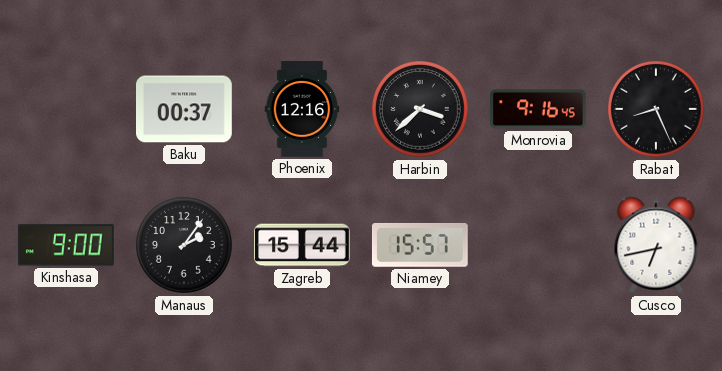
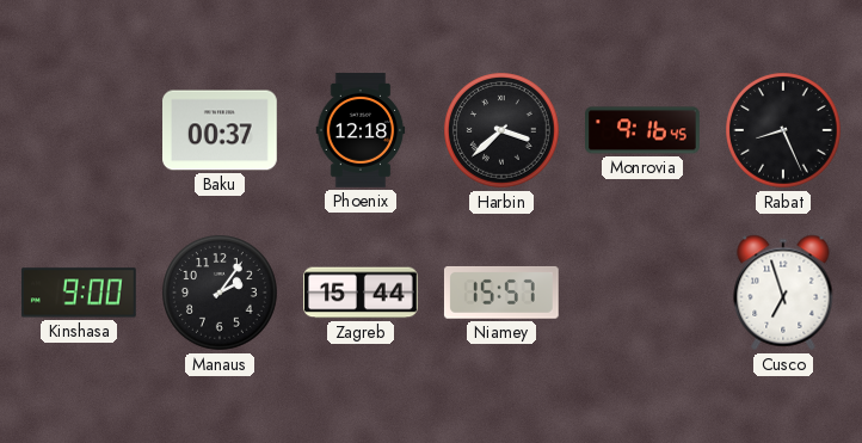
Phoenix: 12:16 -> 12:18 (361, 130)
Cusco: 6:43 -> 6:57 (783, 293)
